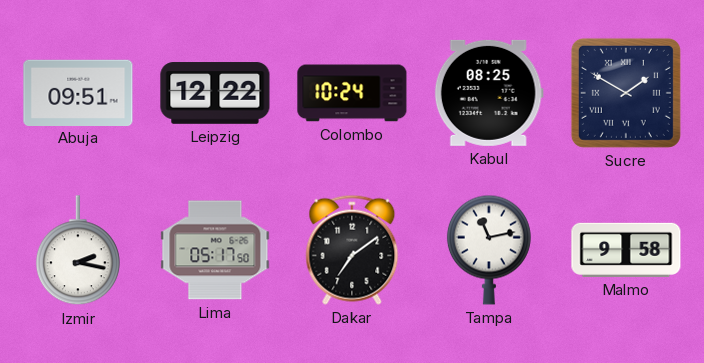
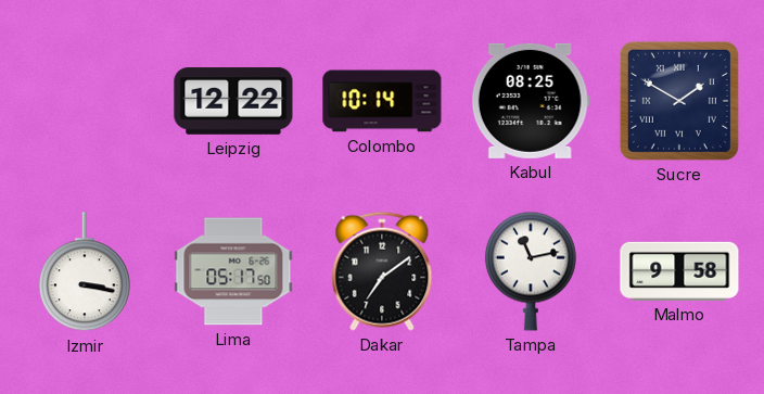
Abuja: 09:51 -> none (78, 92)
Colombo: 10:24 -> 10:14 (382, 101)
Izmir: 2:17 -> 3:17 (85, 272)
